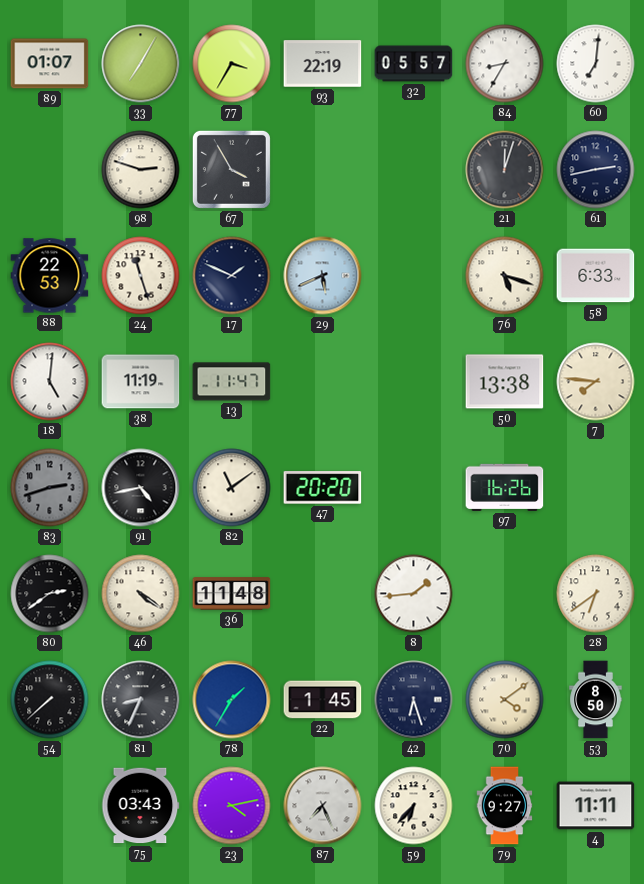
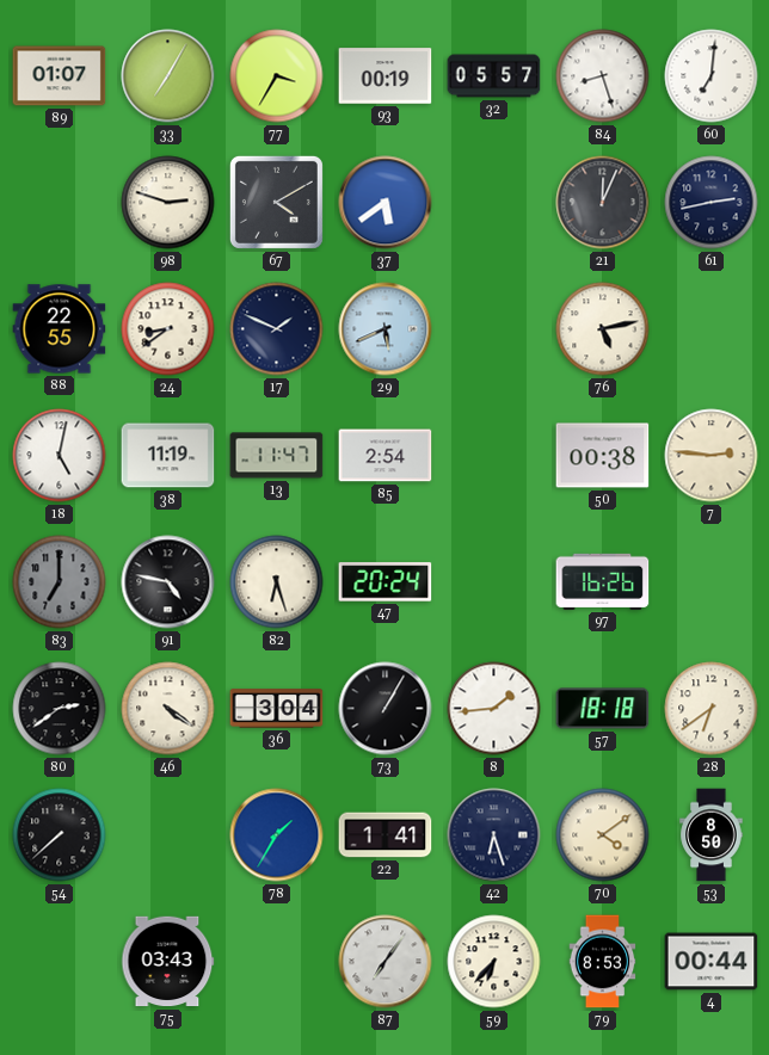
93: 22:19 -> 00:19 (386, 76)
84: 8:35 -> 8:27 (603, 76)
67: 3:55 -> 4:10 (276, 202)
37: none -> 5:39 (386, 203)
21: 12:03 -> 12:04 (603, 203)
88: 22:53 -> 22:55 (60, 329)
24: 11:27 -> 8:39 (168, 329)
76: 5:18 -> 5:13 (603, 329)
58: 6:33 -> none (596, 276)
18: 5:01 -> 5:02 (60, 456)
85: none -> 2:54 (386, 456)
50: 13:38 -> 00:38 (603, 456)
7: 7:46 -> 2:46 (712, 456)
83: 2:42 -> 7:00 (60, 582)
91: 4:43 -> 4:47 (168, 582)
82: 11:09 -> 6:27 (277, 582)
47: 20:20 -> 20:24 (386, 582)
36: 11:48 -> 3:04 (277, 709)
73: none -> 1:05 (386, 709)
57: none -> 18:18 (603, 709)
81: 8:34 -> none (141, 700)
22: 1:45 -> 1:41 (386, 835)
23: 4:13 -> none (232, 806)
87: 7:26 -> 7:06 (386, 962)
79: 9:27 -> 8:53 (603, 962)
4: 11:11 -> 00:44 (712, 962)
